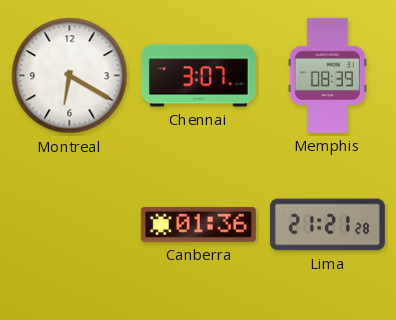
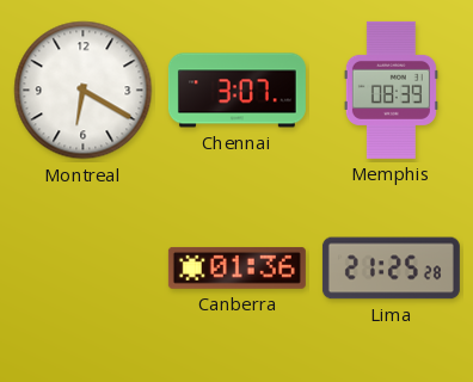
Lima: 21:21 -> 21:25 (391, 269)
